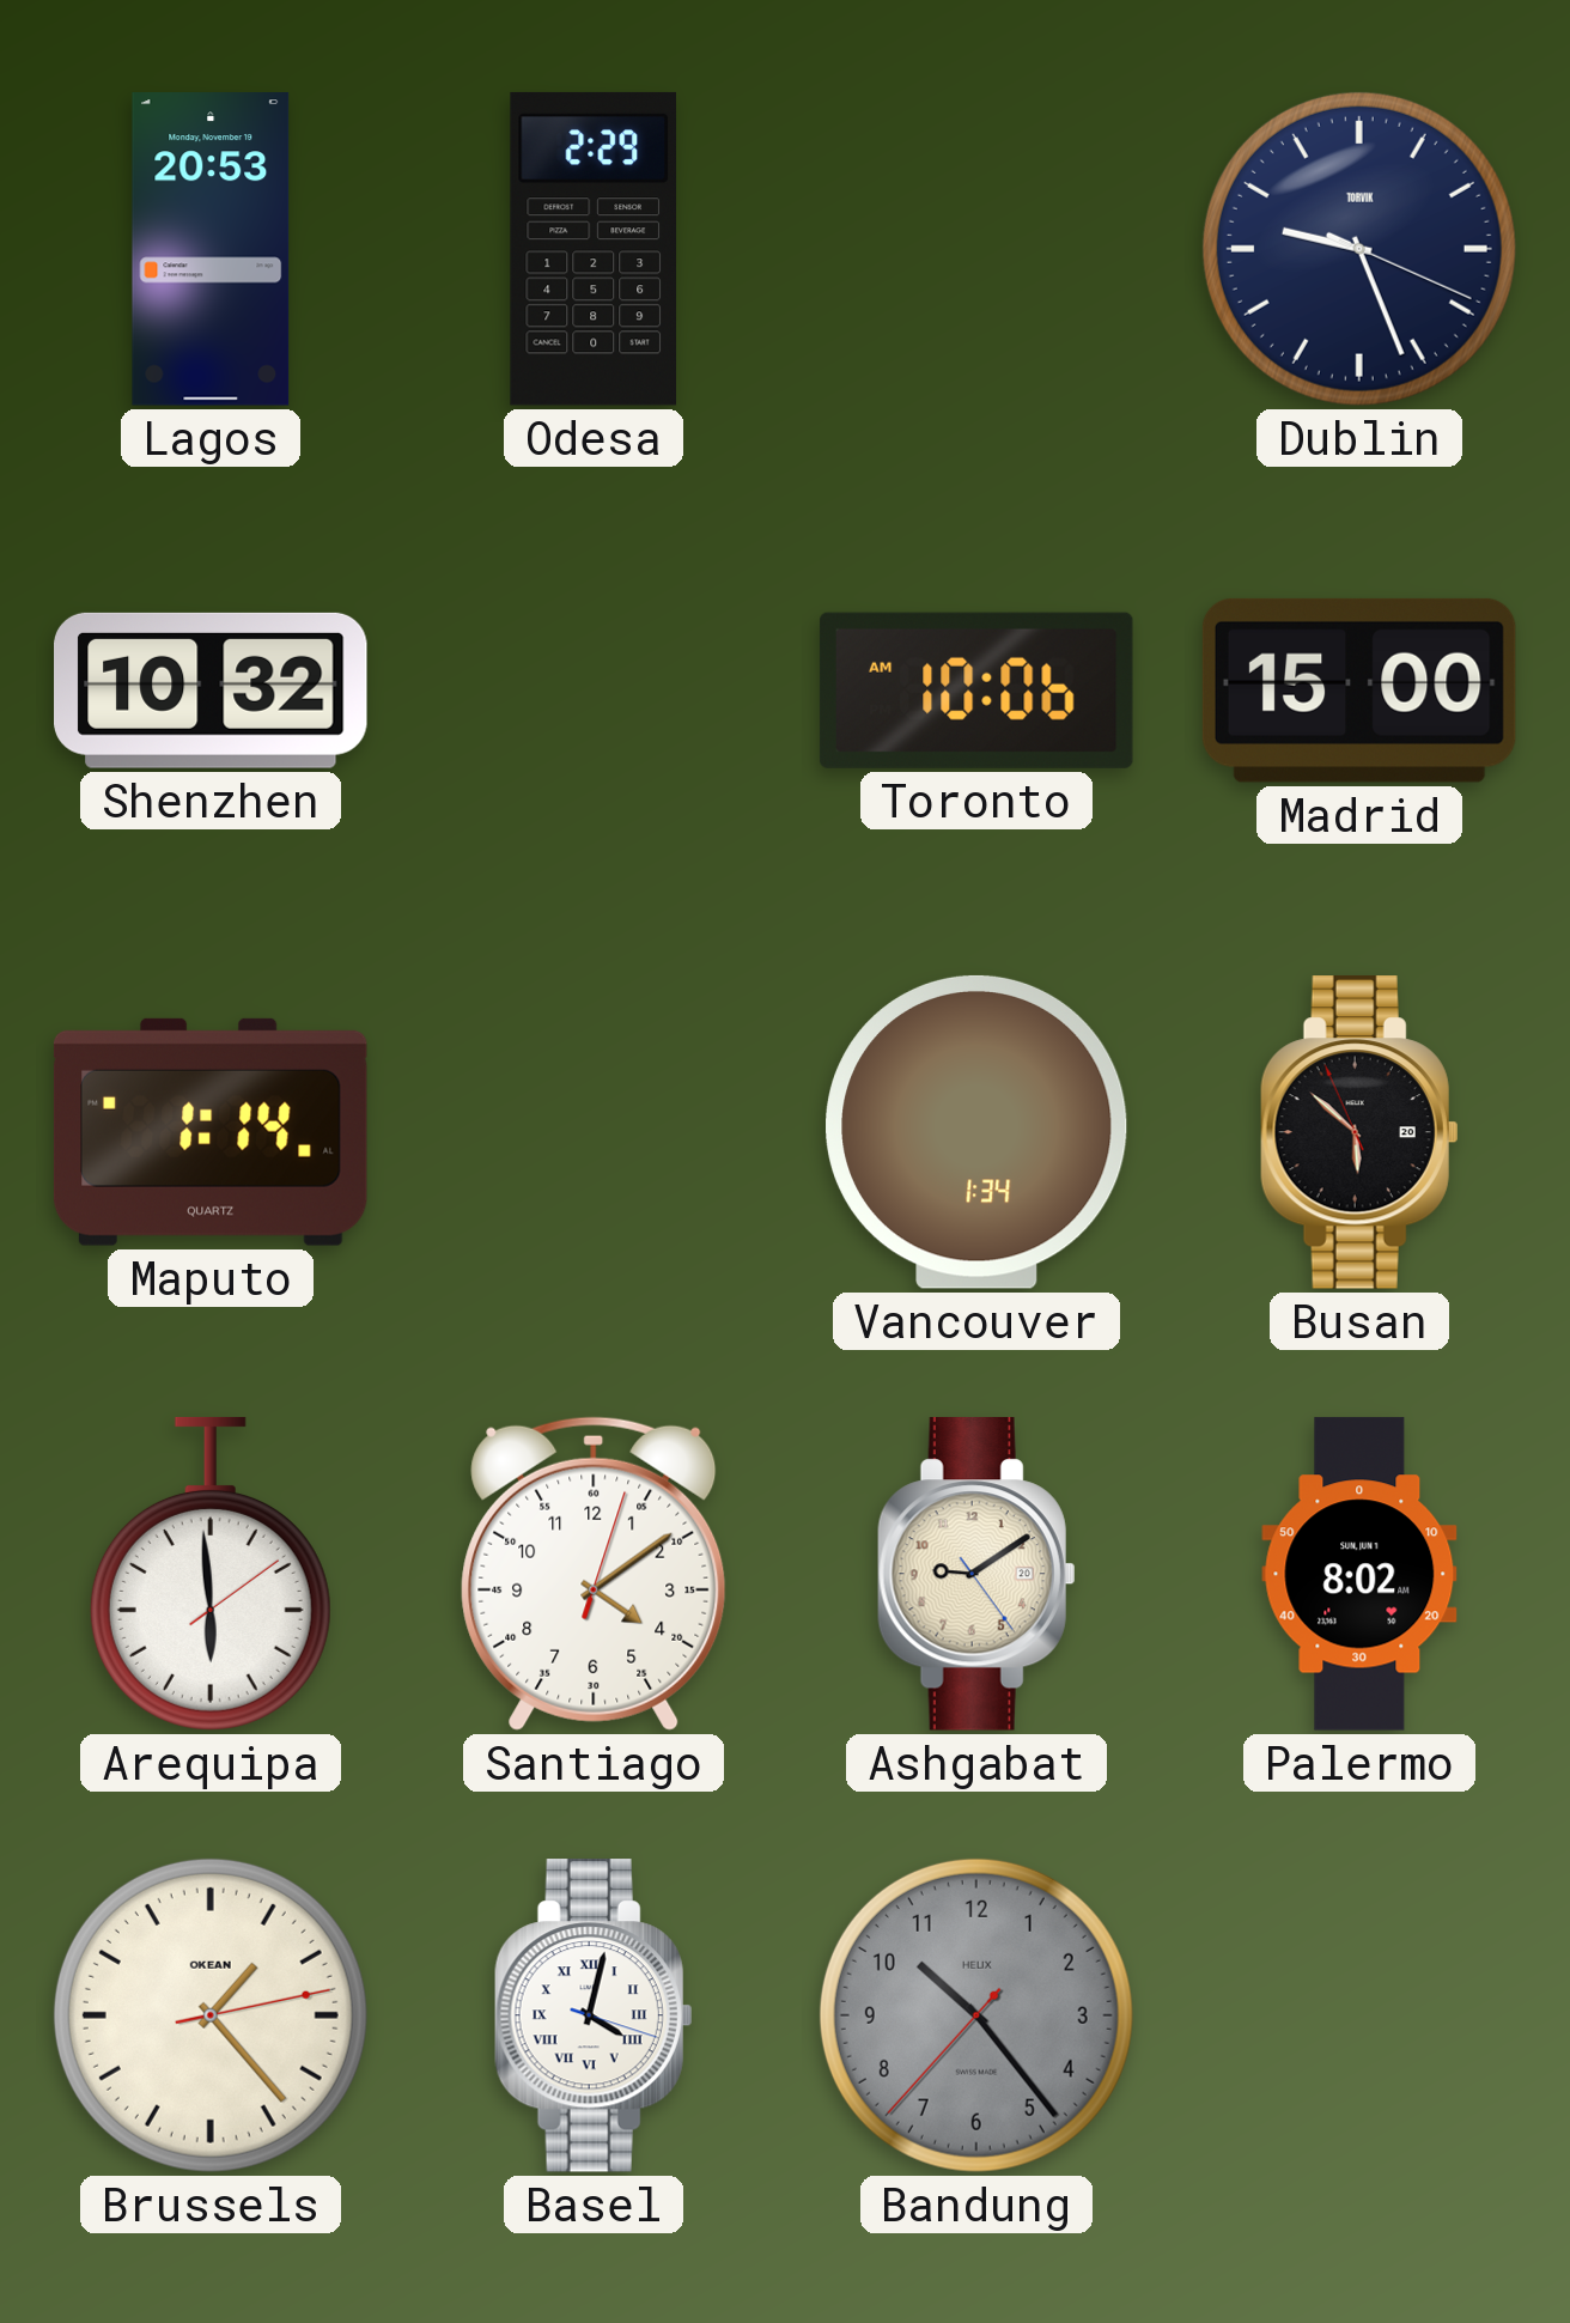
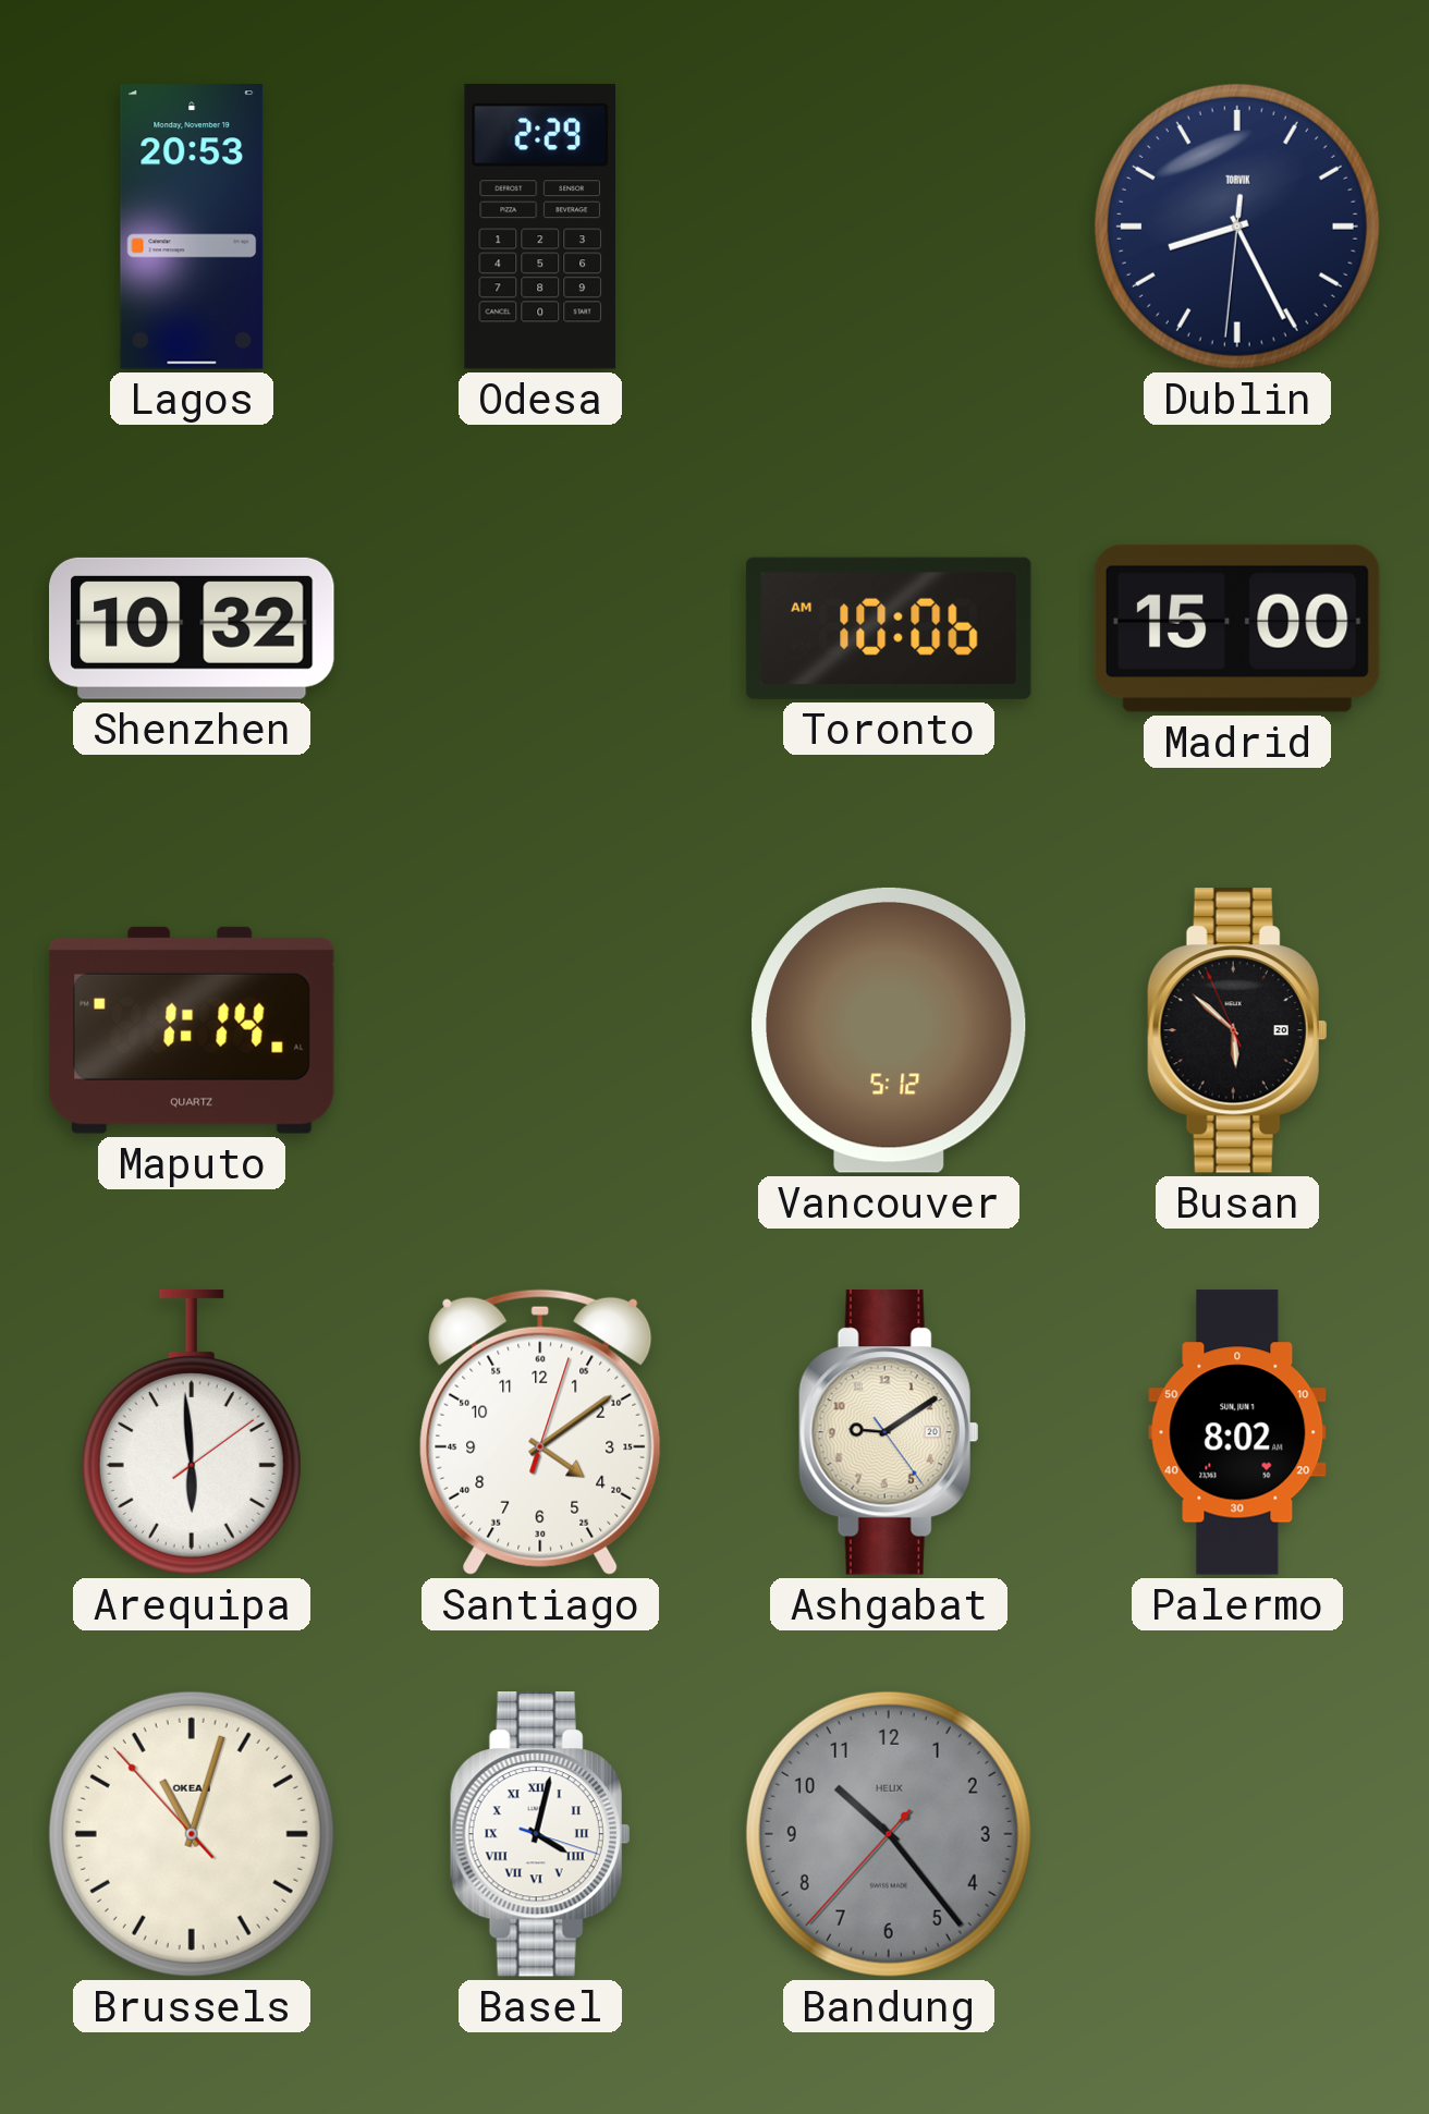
Dublin: 9:26 -> 8:25 (1237, 227)
Vancouver: 1:34 -> 5:12 (889, 1030)
Brussels: 1:23 -> 11:02 (192, 1834)
